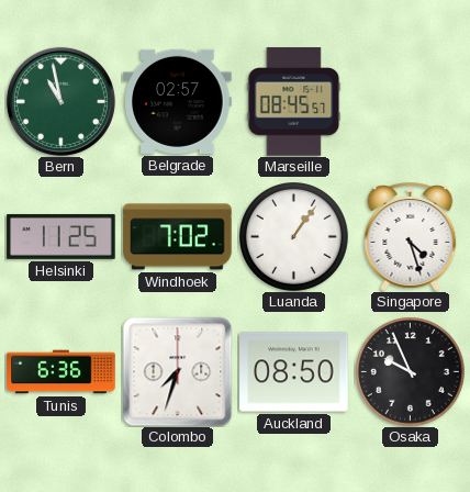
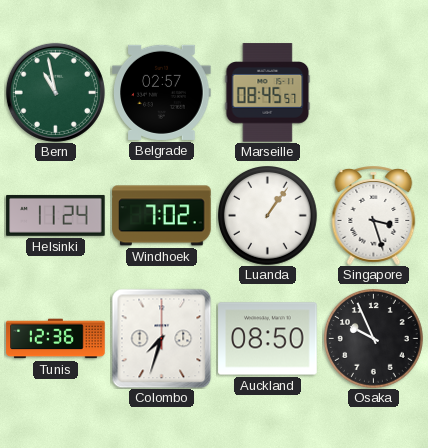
Helsinki: 11:25 -> 11:24 (56, 215)
Singapore: 4:27 -> 3:27 (374, 215)
Tunis: 6:36 -> 12:36 (56, 339)
